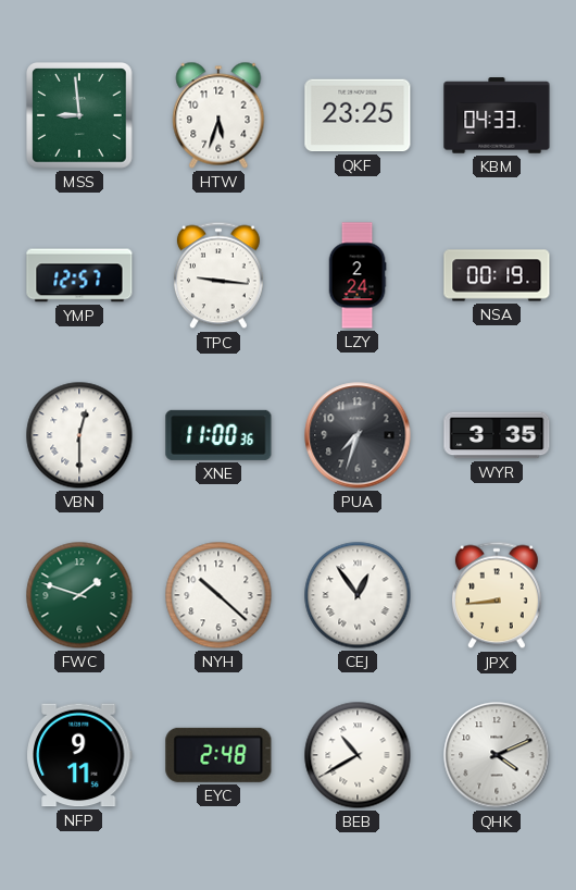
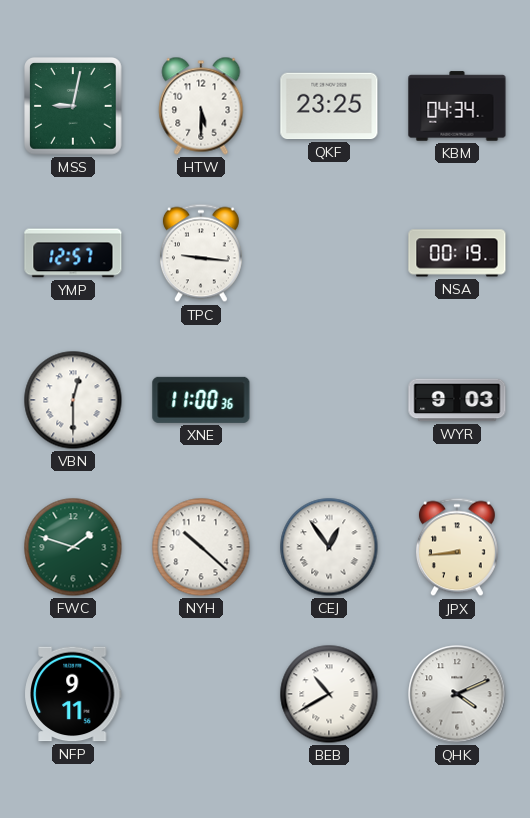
MSS: 8:59 -> 9:02 (74, 107)
HTW: 5:33 -> 5:30 (201, 106)
KBM: 04:33 -> 04:34 (457, 106)
LZY: 2:24 -> none (358, 275)
PUA: 7:33 -> none (358, 435)
WYR: 3:35 -> 9:03 (457, 400)
EYC: 2:48 -> none (218, 755)
